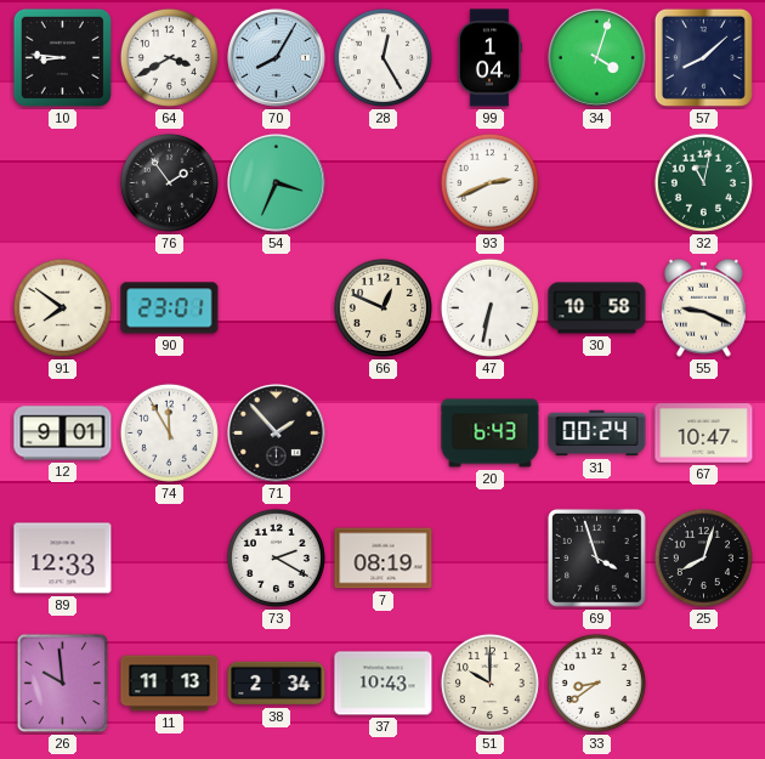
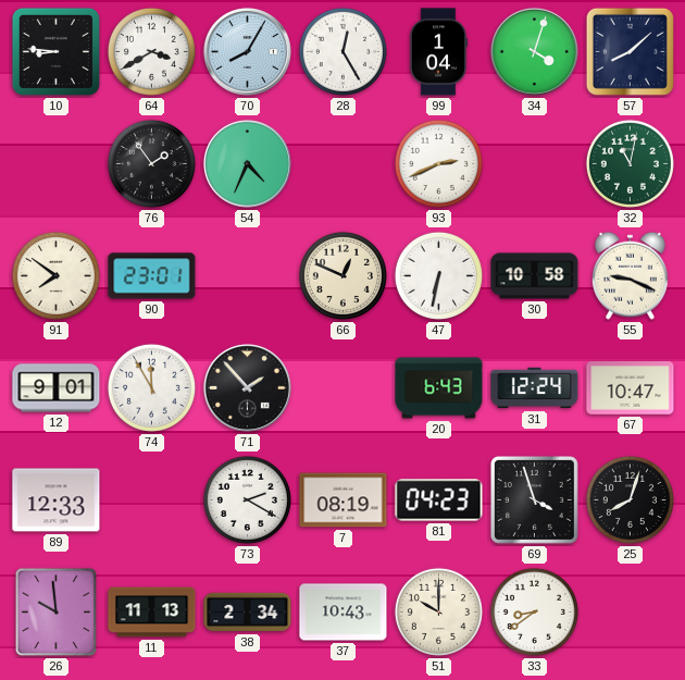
54: 3:34 -> 4:34 (247, 163)
31: 00:24 -> 12:24 (535, 388)
81: none -> 04:23 (439, 500)
